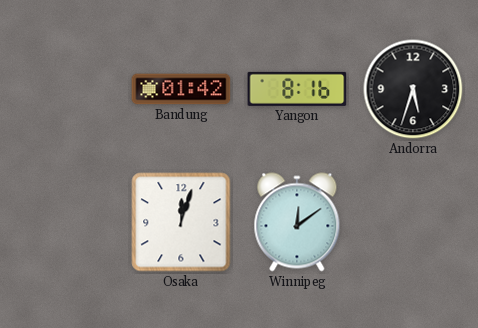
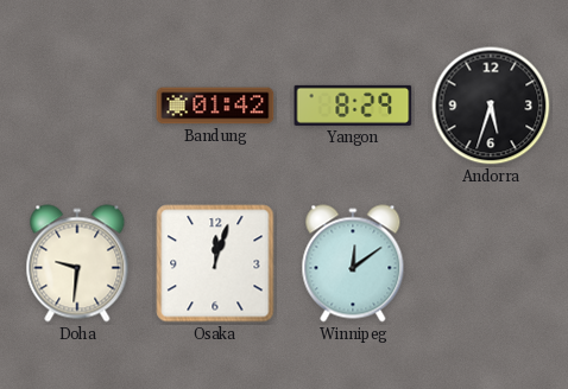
Yangon: 8:16 -> 8:29 (353, 106)
Doha: none -> 9:31 (77, 263)
